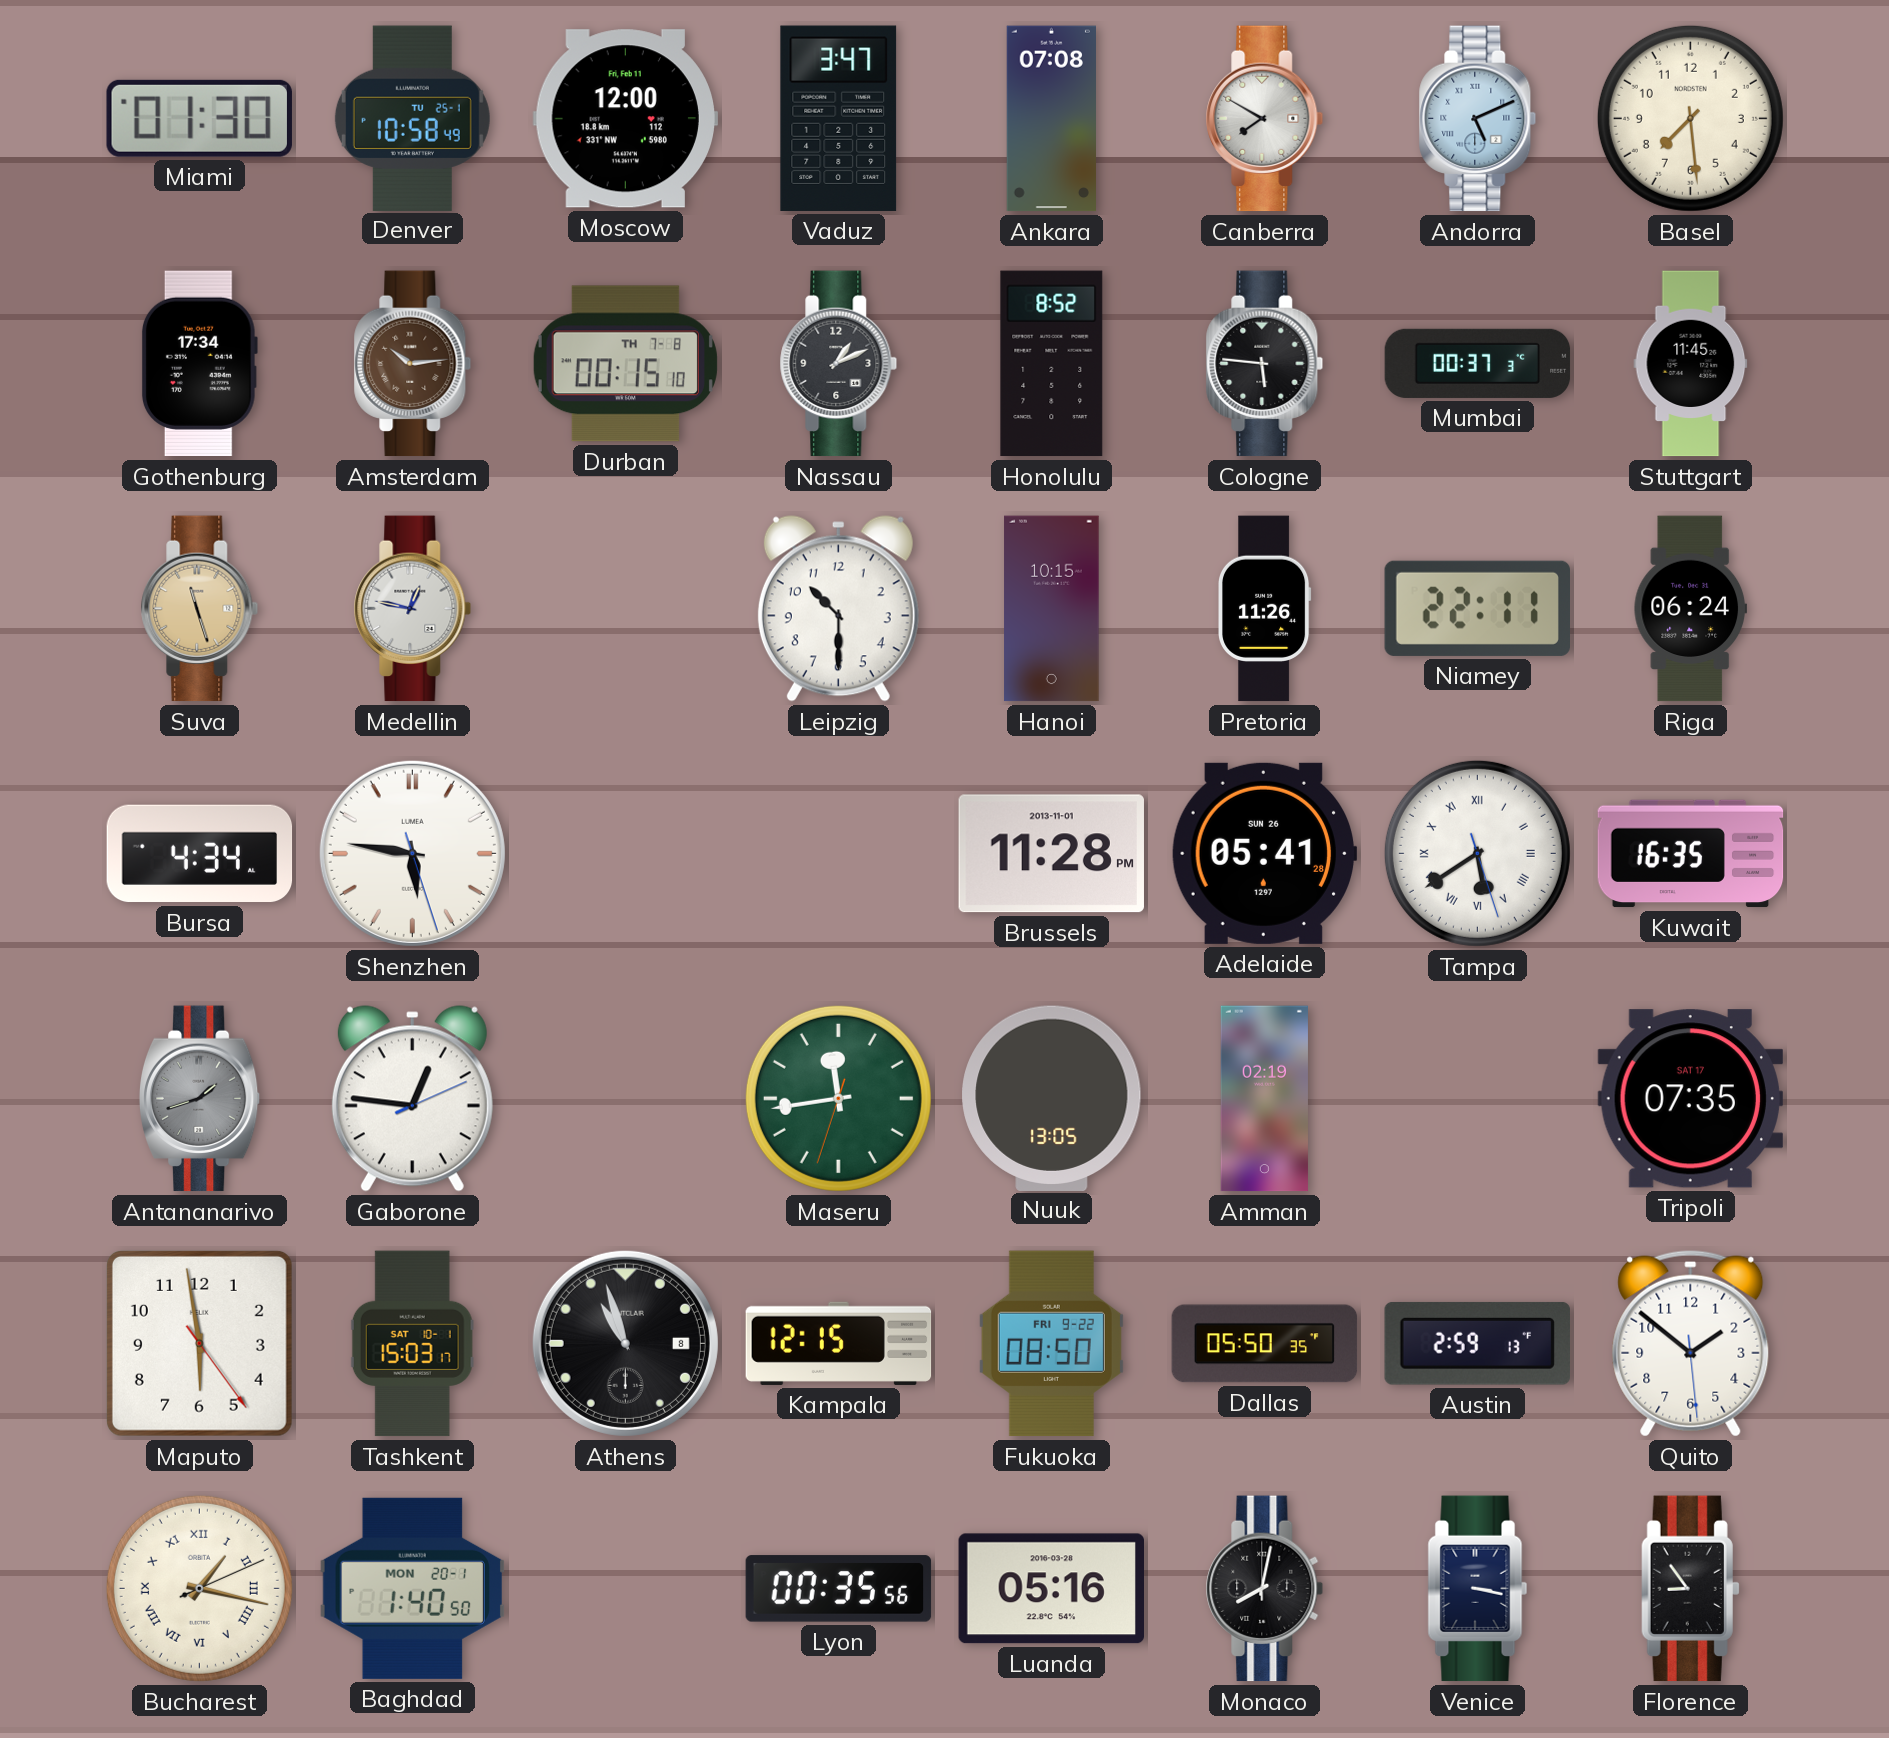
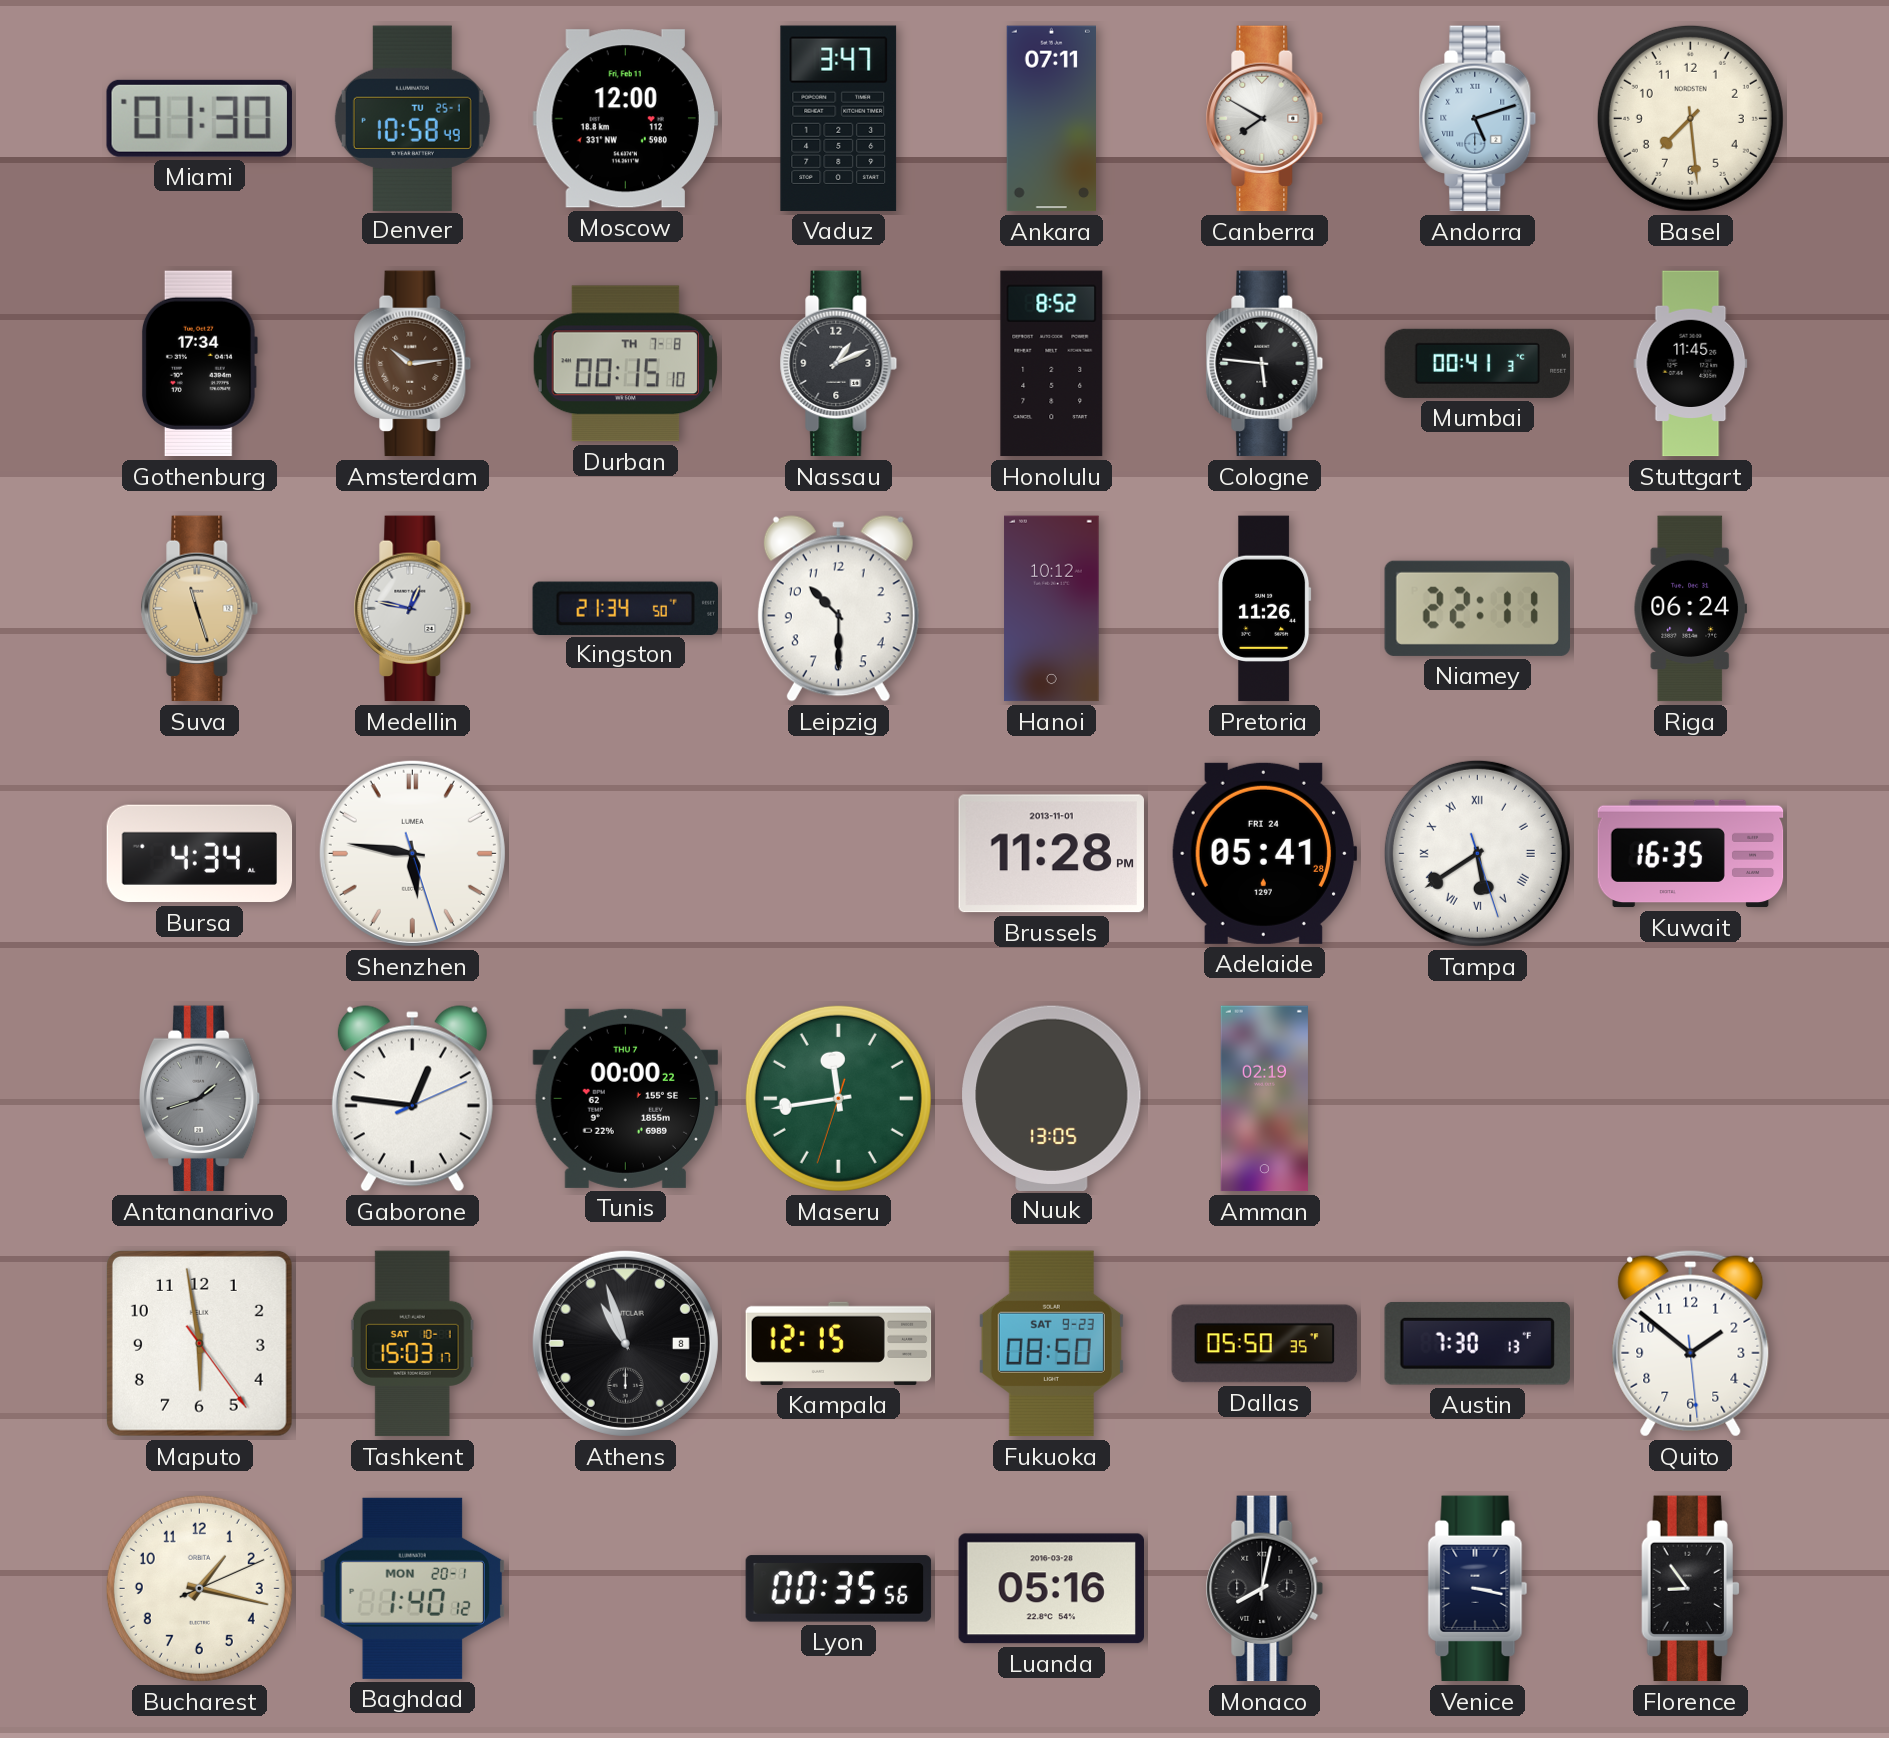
Ankara: 07:08 -> 07:11 (1051, 119)
Andorra: 5:11 -> 5:12 (1478, 119)
Mumbai: 00:37 -> 00:41 (1478, 363)
Kingston: none -> 21:34 (625, 608)
Hanoi: 10:15 -> 10:12 (1052, 609)
Adelaide date: SUN 26 -> FRI 24 (1264, 853)
Tunis: none -> 00:00 (626, 1098)
Tripoli: 07:35 -> none (1690, 1099)
Fukuoka date: FRI 9-22 -> SAT 9-23 (1051, 1344)
Austin: 2:59 -> 7:30 (1477, 1343)
Bucharest numerals: Roman -> Arabic (199, 1588)
Baghdad: 1:40:50 -> 1:40:12 (412, 1588)
